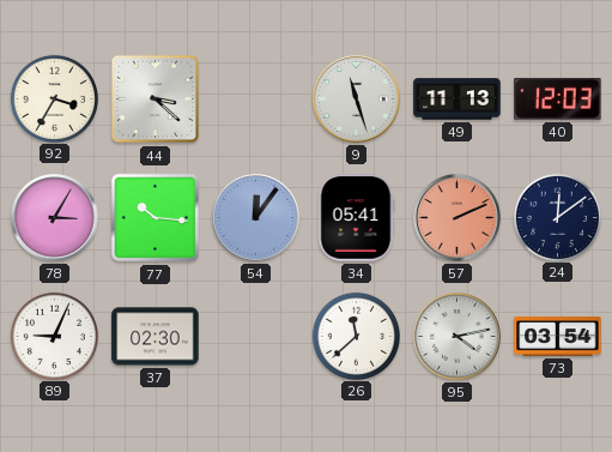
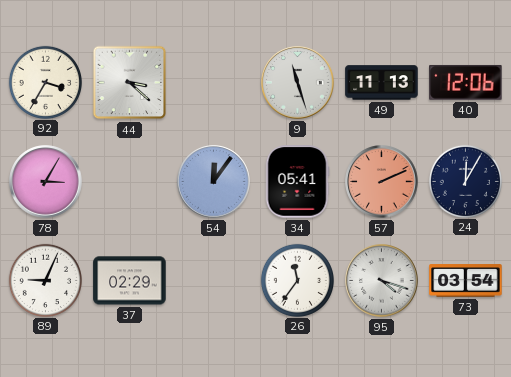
40: 12:03 -> 12:06 (466, 82)
77: 10:16 -> none (156, 218)
24: 12:09 -> 12:05 (465, 181)
37: 02:30 -> 02:29 (130, 281)
26: 11:38 -> 11:36 (297, 280)
95: 4:13 -> 4:18 (382, 281)
